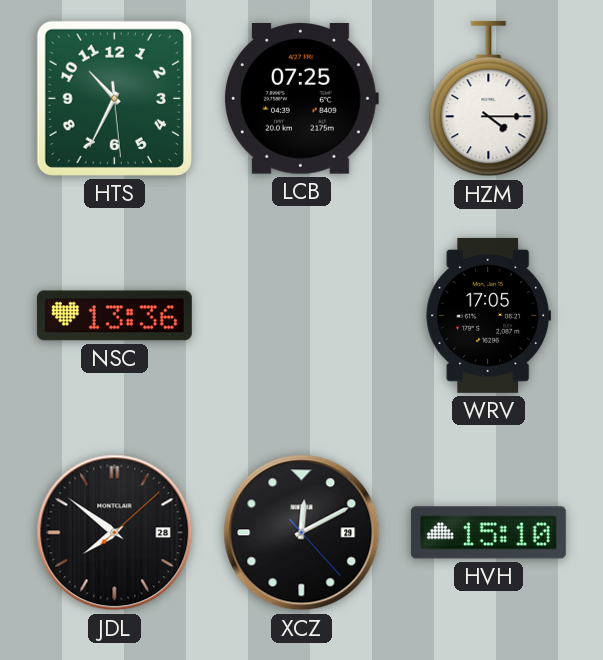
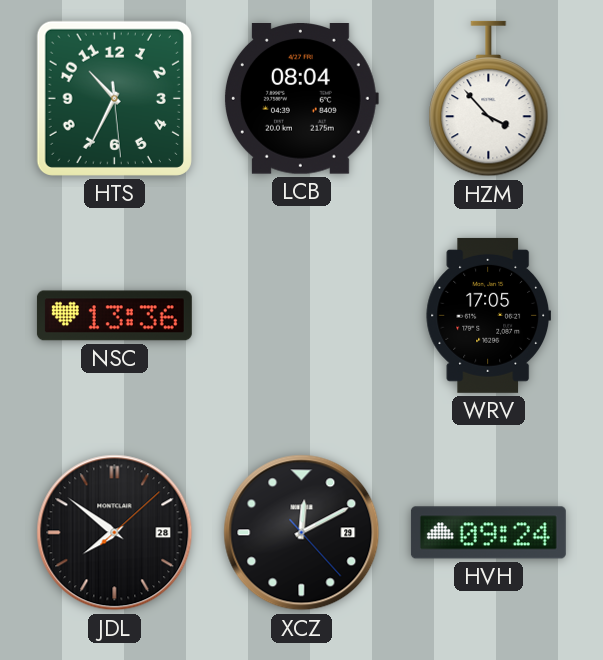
LCB: 07:25 -> 08:04 (301, 99)
HZM: 4:15 -> 3:53 (489, 99)
HVH: 15:10 -> 09:24 (488, 533)
